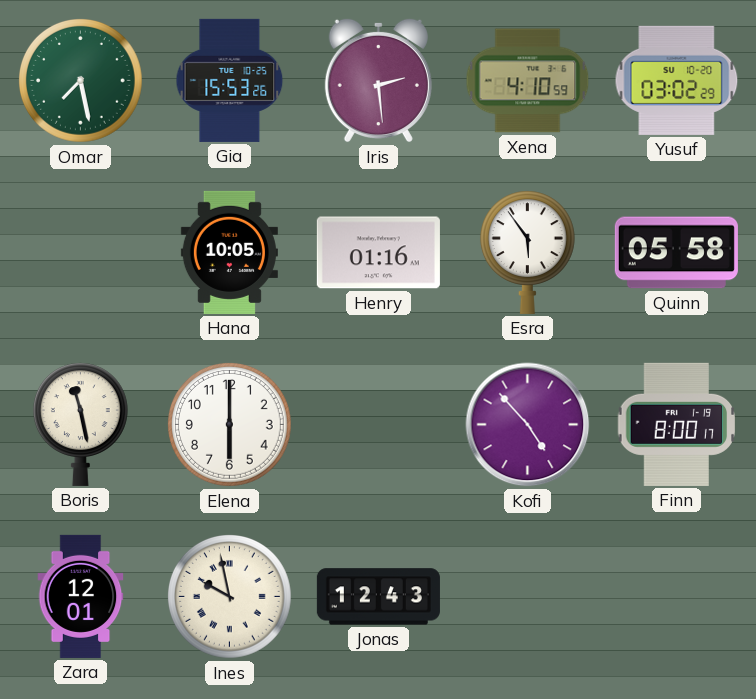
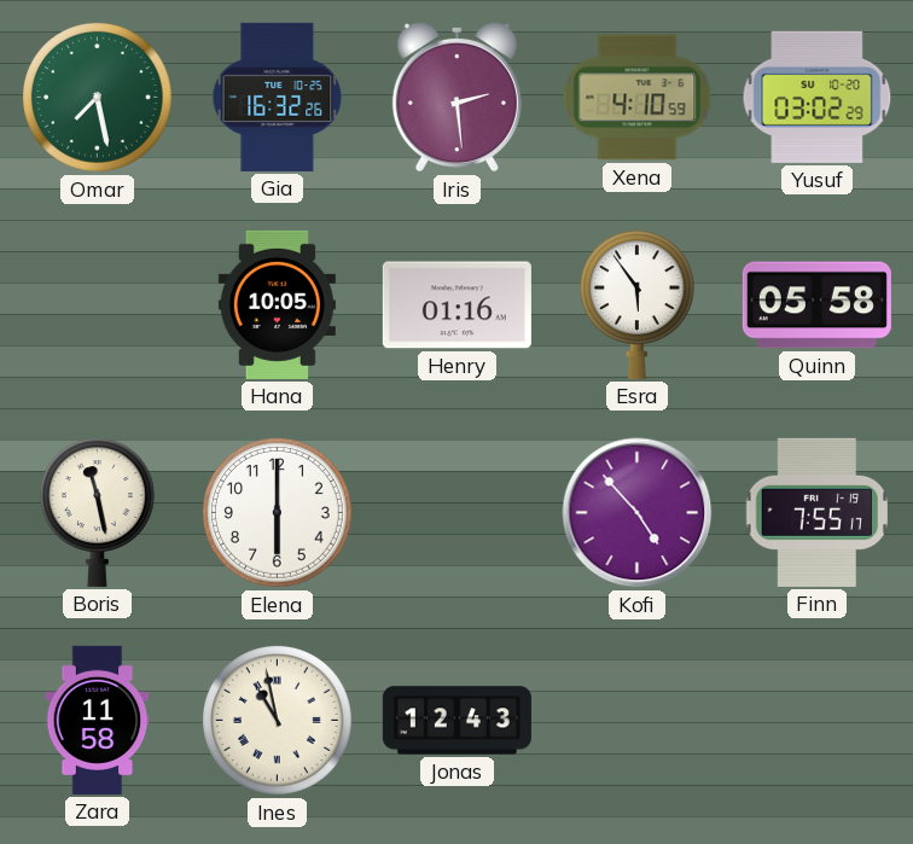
Gia: 15:53 -> 16:32 (278, 97)
Finn: 8:00 -> 7:55 (818, 512)
Zara: 12:01 -> 11:58 (98, 720)
Ines: 9:58 -> 10:58 (278, 721)
